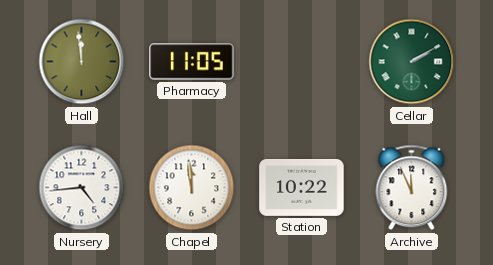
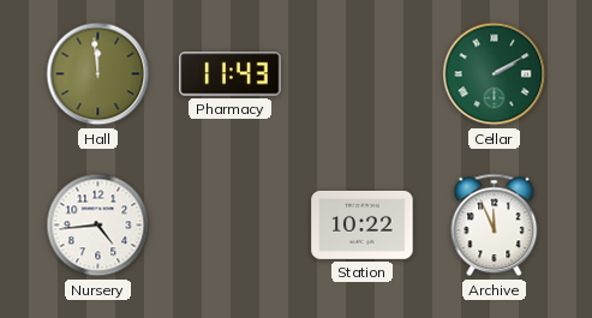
Pharmacy: 11:05 -> 11:43 (231, 74)
Chapel: 11:59 -> none (192, 188)
